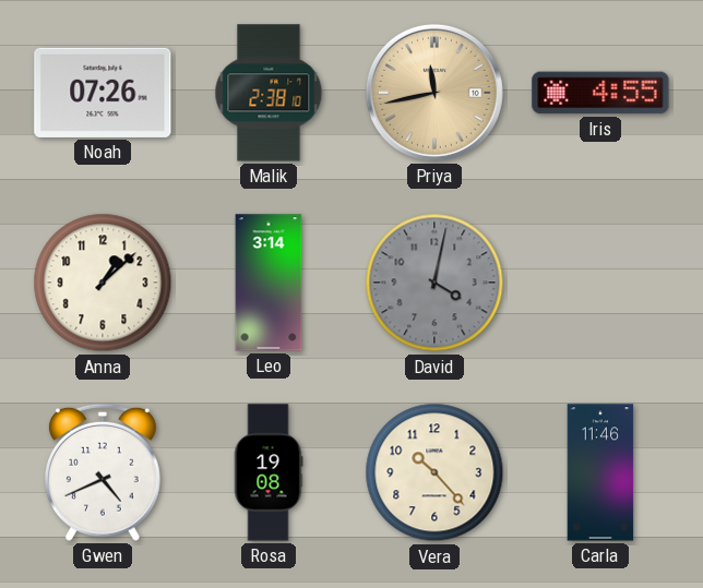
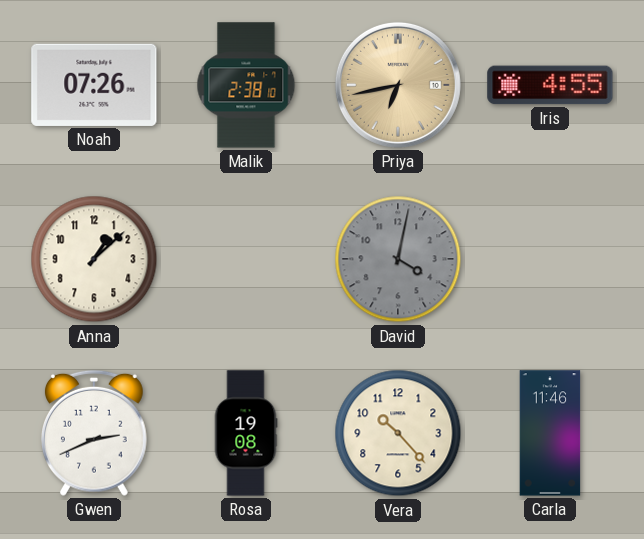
Priya: 11:43 -> 6:43 (398, 85)
Leo: 3:14 -> none (269, 283)
Gwen: 4:41 -> 2:41 (95, 433)
